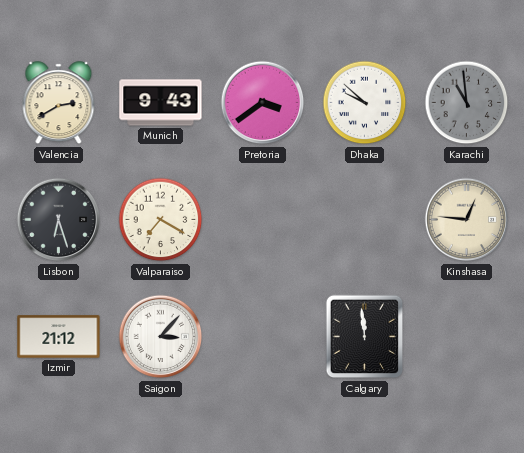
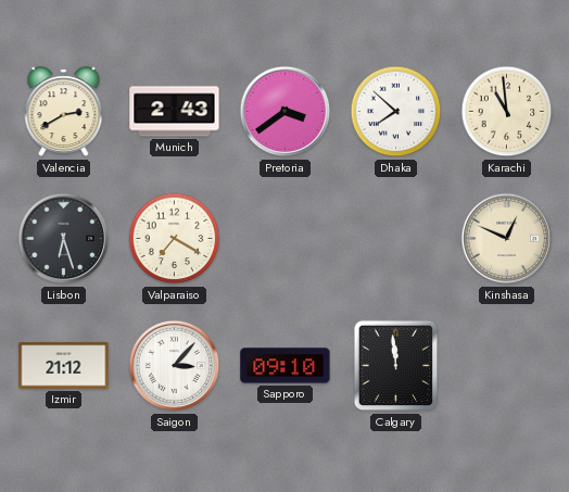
Munich: 9:43 -> 2:43 (175, 112)
Dhaka: 9:52 -> 7:52 (396, 112)
Karachi dial: grey -> cream (507, 112)
Kinshasa: 12:46 -> 12:49 (507, 239)
Sapporo: none -> 09:10 (286, 366)
